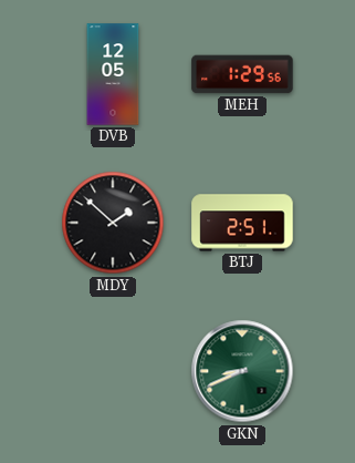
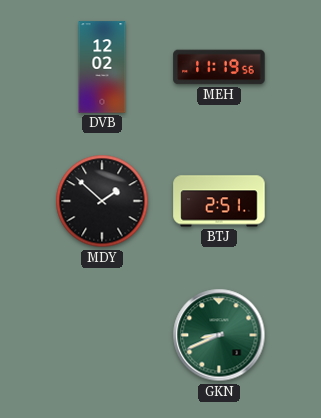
DVB: 12:05 -> 12:02 (102, 67)
MEH: 1:29 -> 11:19 (219, 67)
